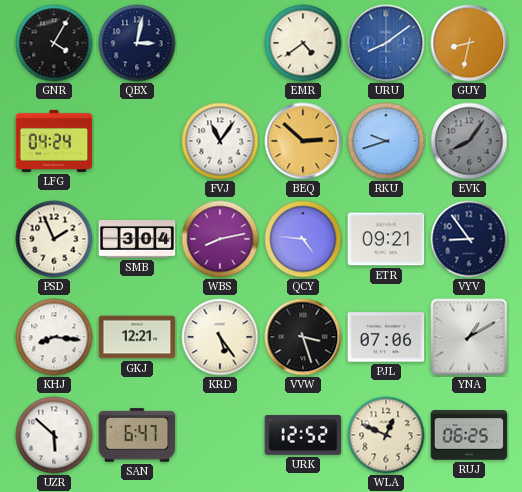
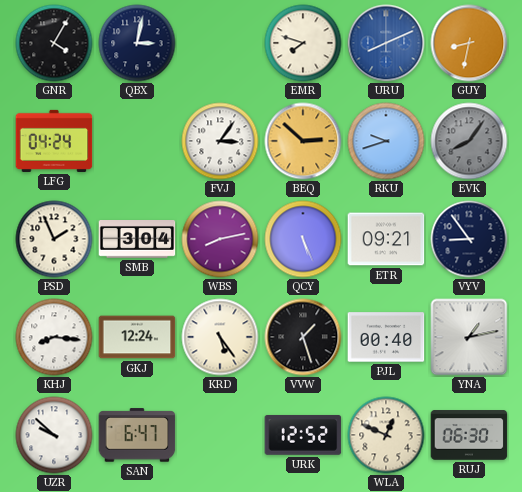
EMR: 4:39 -> 7:48 (303, 43)
URU: 8:09 -> 8:11 (386, 43)
FVJ: 11:06 -> 3:06 (220, 141)
QCY: 4:46 -> 5:26 (303, 239)
GKJ: 12:21 -> 12:24 (137, 337)
VVW: 3:27 -> 1:27 (303, 337)
PJL: 07:06 -> 00:40 (386, 337)
YNA: 1:10 -> 1:13 (469, 337)
UZR: 5:52 -> 9:52 (54, 435)
RUJ: 06:25 -> 06:30 (469, 435)
